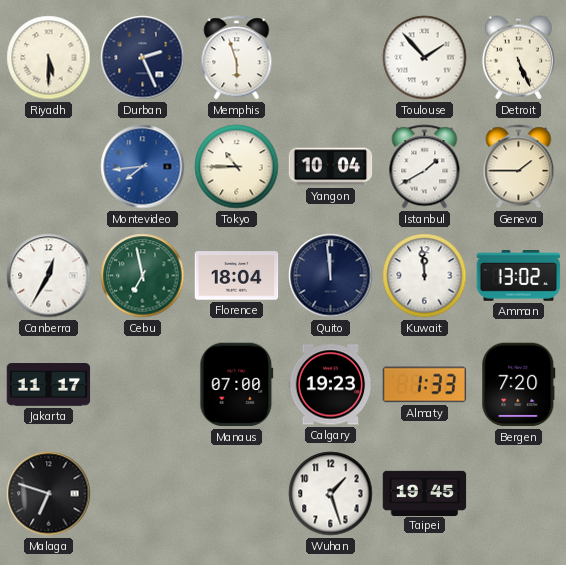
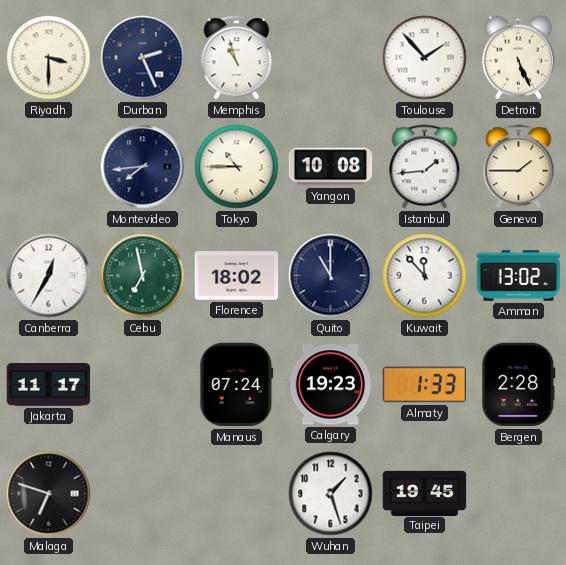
Riyadh: 5:30 -> 3:30 (49, 58)
Memphis: 5:57 -> 10:57 (237, 58)
Montevideo dial: blue -> navy (143, 167)
Yangon: 10:04 -> 10:08 (331, 167)
Istanbul: 1:40 -> 1:44 (425, 167)
Florence: 18:04 -> 18:02 (237, 276)
Quito: 11:59 -> 11:00 (331, 276)
Kuwait: 11:59 -> 11:53 (425, 276)
Manaus: 07:00 -> 07:24 (237, 385)
Bergen: 7:20 -> 2:28 (519, 385)
